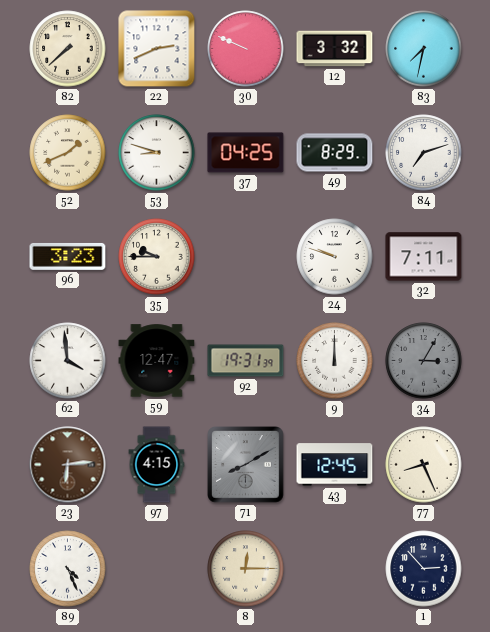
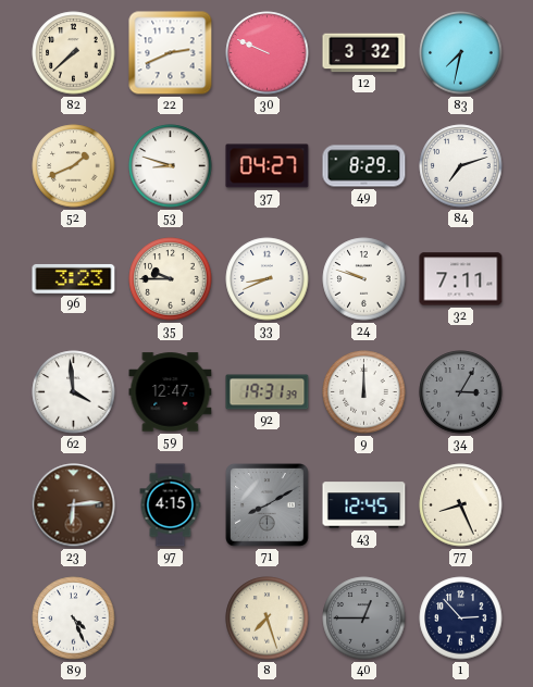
37: 04:25 -> 04:27 (268, 166)
33: none -> 8:41 (268, 279)
8: 12:15 -> 7:27 (268, 619)
40: none -> 12:45 (364, 619)
